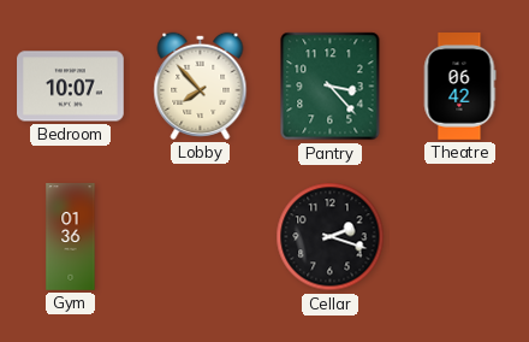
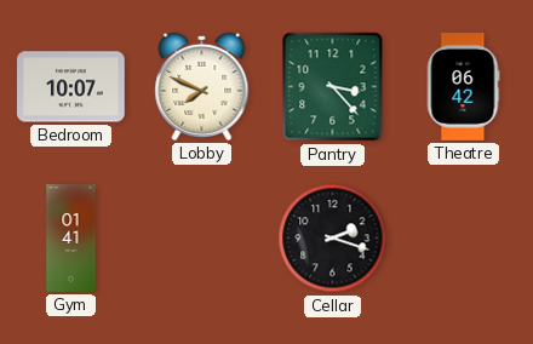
Lobby: 7:53 -> 7:49 (202, 86)
Gym: 01:36 -> 01:41 (71, 239)
